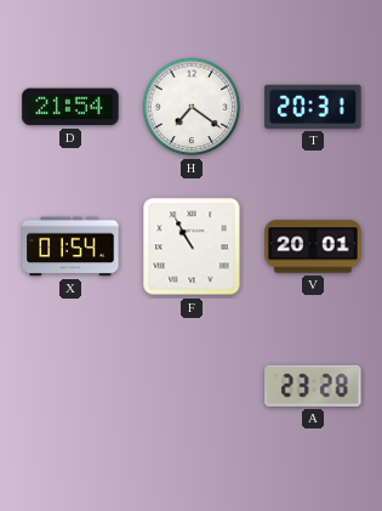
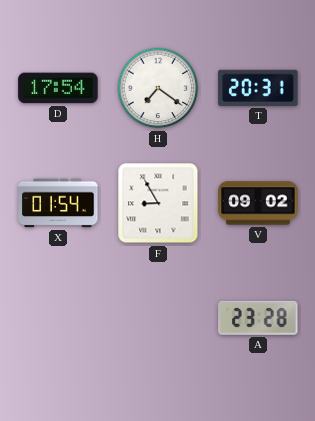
D: 21:54 -> 17:54 (58, 88)
F: 10:55 -> 8:55 (158, 203)
V: 20:01 -> 09:02 (258, 203)
